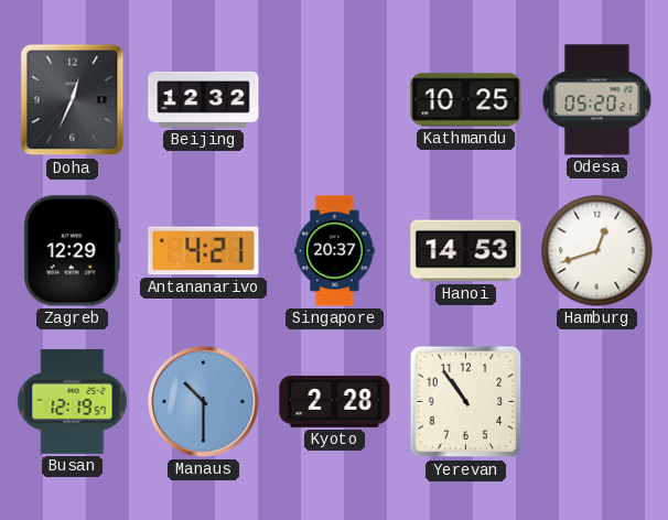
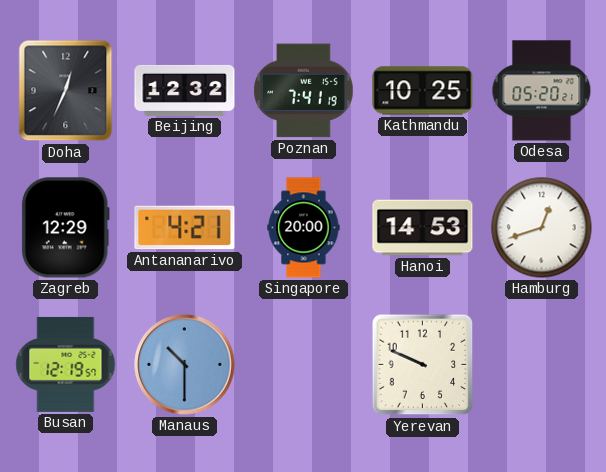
Poznan: none -> 7:41 (304, 91)
Singapore: 20:37 -> 20:00 (304, 228)
Kyoto: 2:28 -> none (335, 402)
Yerevan: 10:54 -> 9:49 (423, 365)
